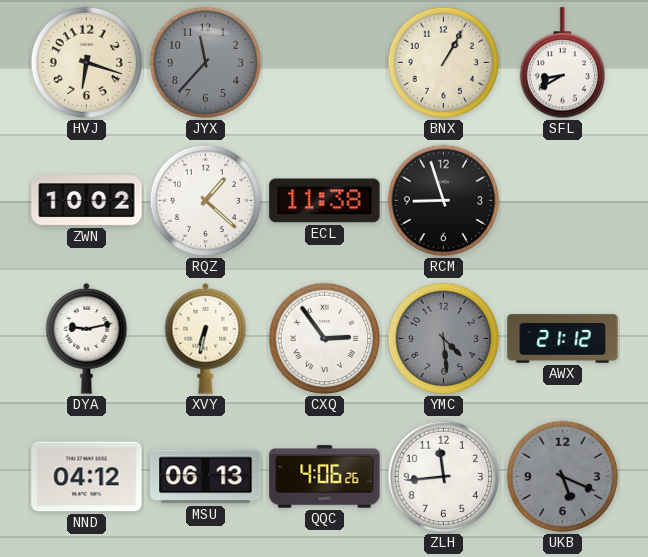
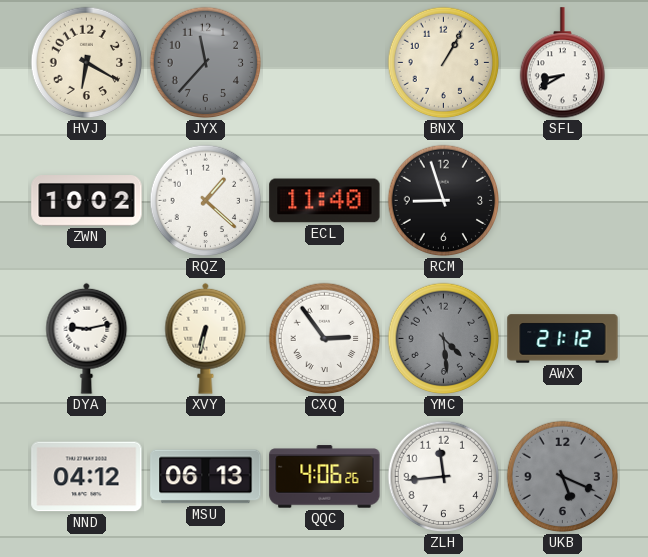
HVJ: 6:18 -> 6:20 (87, 63)
ECL: 11:38 -> 11:40 (325, 201)
